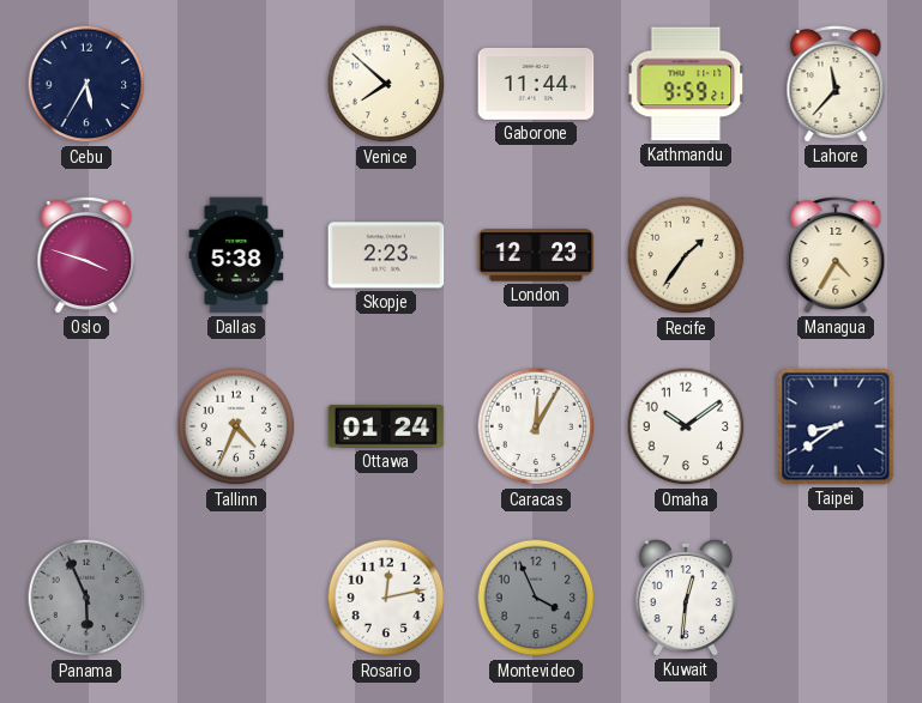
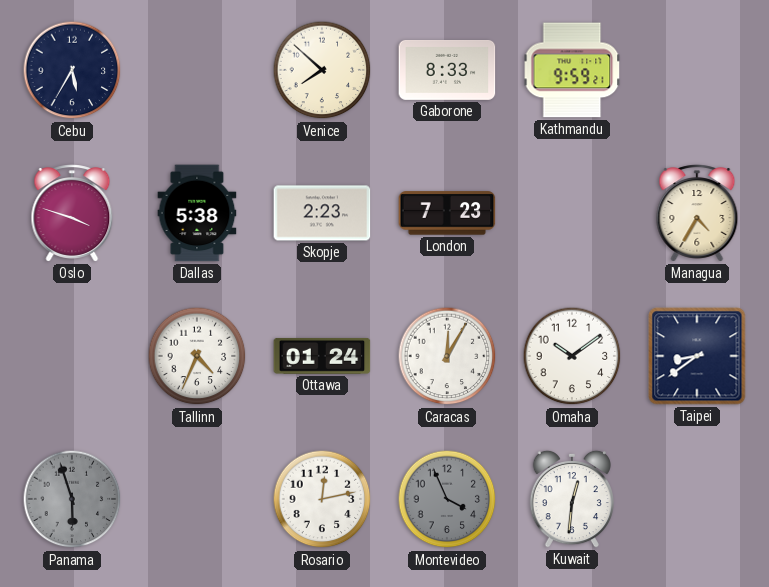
Gaborone: 11:44 -> 8:33 (447, 70)
Lahore: 11:37 -> none (836, 84)
London: 12:23 -> 7:23 (447, 213)
Recife: 1:36 -> none (686, 255)
Panama: 5:56 -> 5:57 (72, 499)
